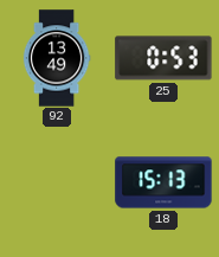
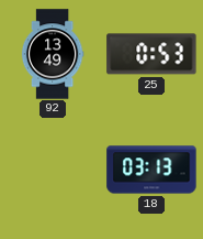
18: 15:13 -> 03:13 (151, 170)
